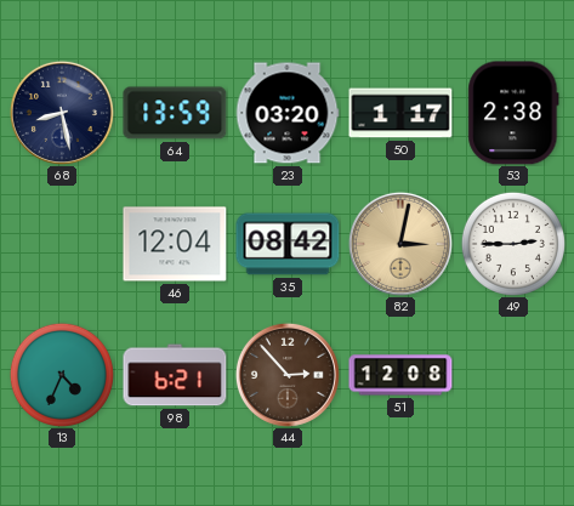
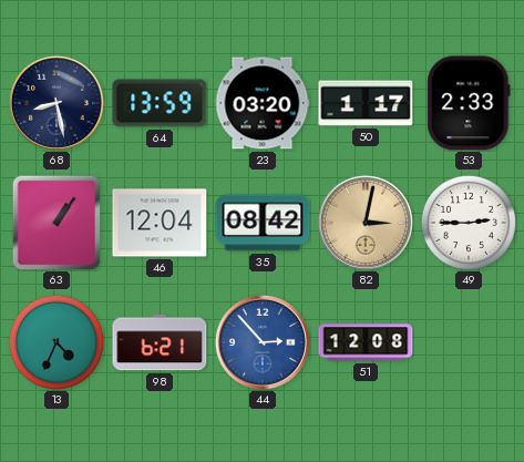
53: 2:38 -> 2:33 (469, 103)
63: none -> 1:06 (56, 223)
44 dial: brown -> blue (263, 342)
